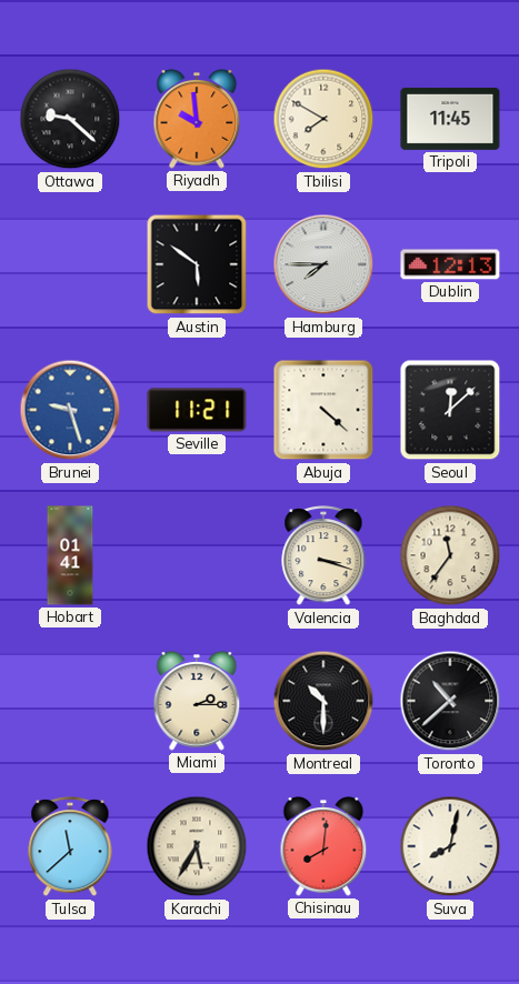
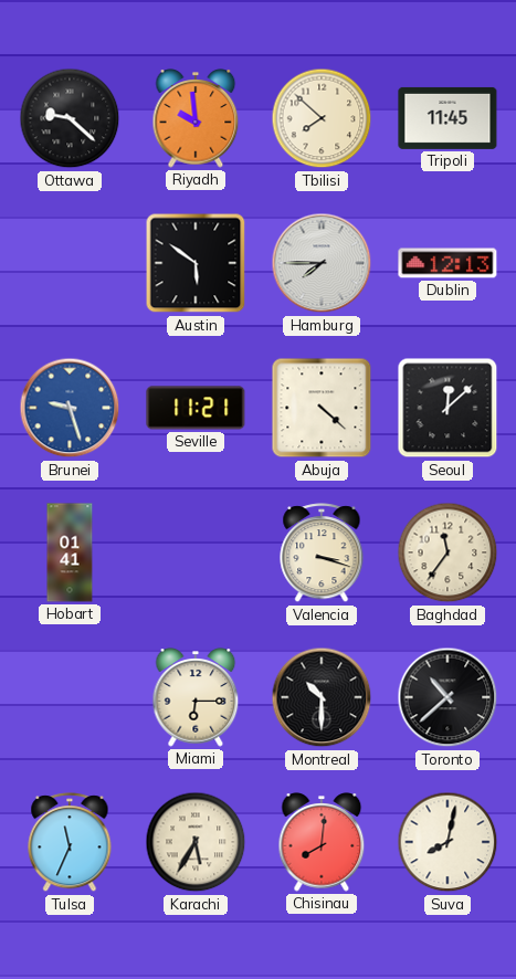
Tbilisi: 7:50 -> 7:52 (322, 118)
Miami: 2:15 -> 6:15 (196, 697)
Tulsa: 11:38 -> 11:34 (70, 843)
